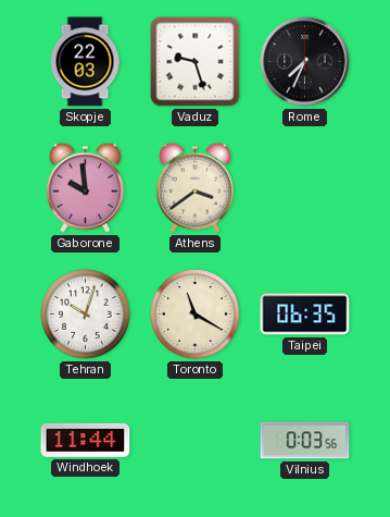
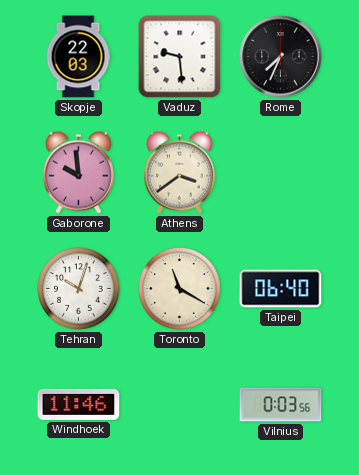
Vaduz: 9:27 -> 9:29 (180, 57)
Taipei: 06:35 -> 06:40 (281, 289)
Windhoek: 11:44 -> 11:46 (79, 404)
